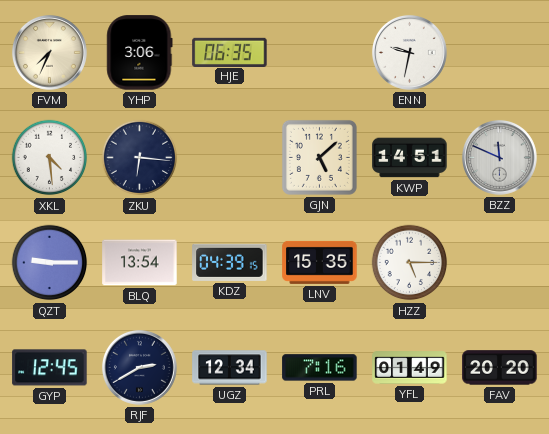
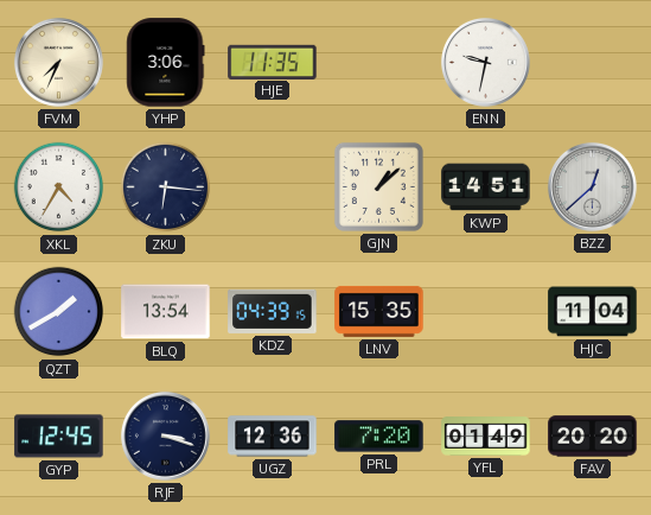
HJE: 06:35 -> 11:35 (273, 62)
XKL: 4:29 -> 4:35 (59, 187)
GJN: 5:08 -> 1:08 (378, 186)
BZZ: 11:49 -> 12:38 (592, 186)
QZT: 9:15 -> 1:40 (59, 312)
HZZ: 5:15 -> none (410, 263)
HJC: none -> 11:04 (593, 312)
RJF: 2:40 -> 3:18 (165, 435)
UGZ: 12:34 -> 12:36 (273, 437)
PRL: 7:16 -> 7:20 (379, 437)
